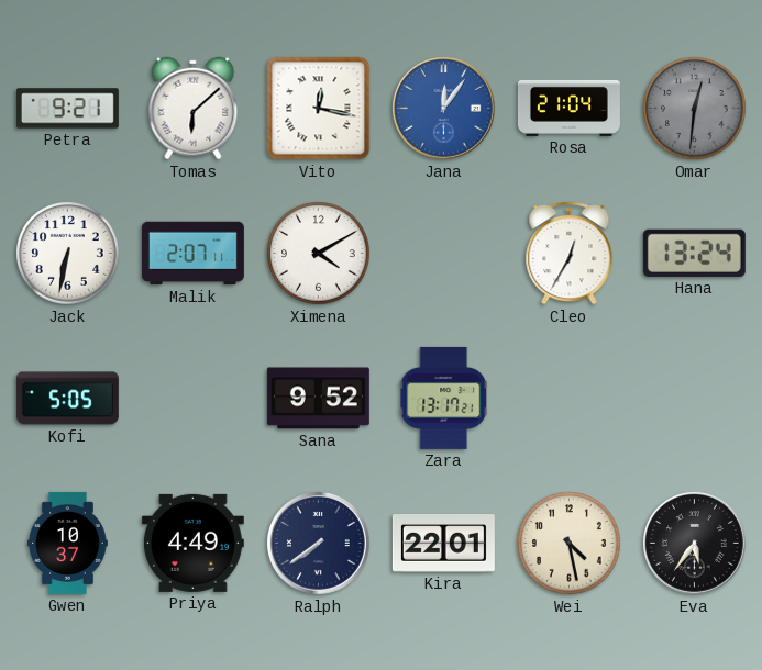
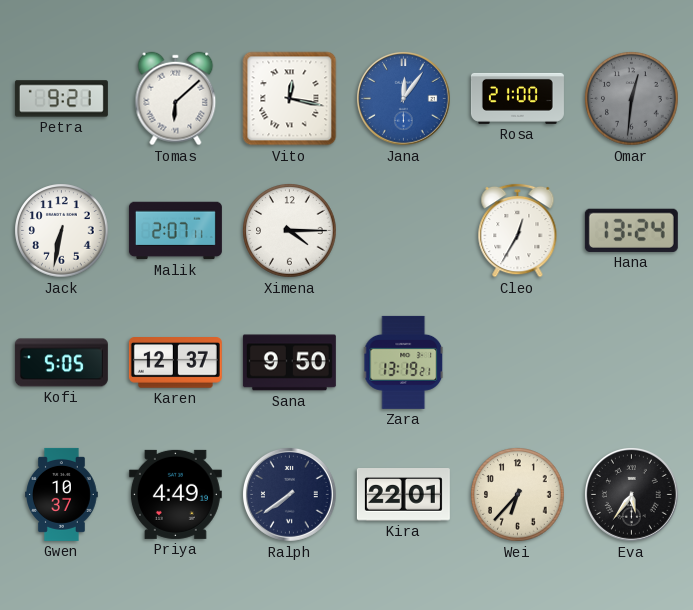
Rosa: 21:04 -> 21:00 (517, 98)
Ximena: 4:10 -> 4:15 (290, 231)
Karen: none -> 12:37 (175, 363)
Sana: 9:52 -> 9:50 (289, 363)
Zara: 13:17 -> 13:19 (404, 362)
Wei: 4:28 -> 6:37 (518, 495)
